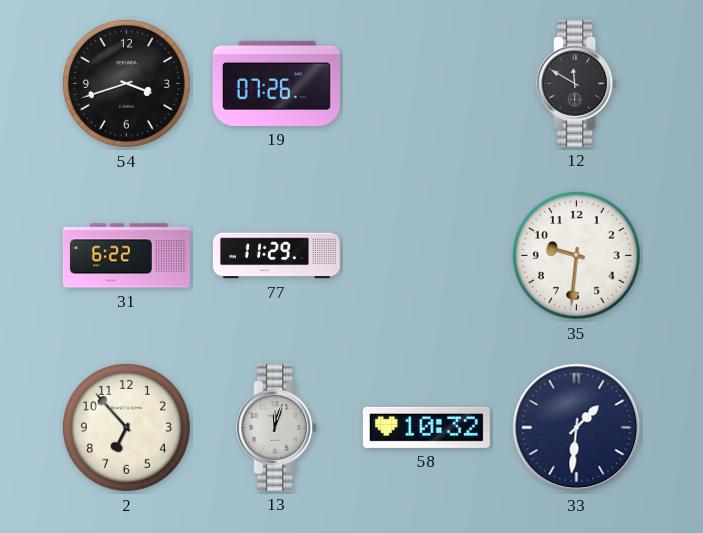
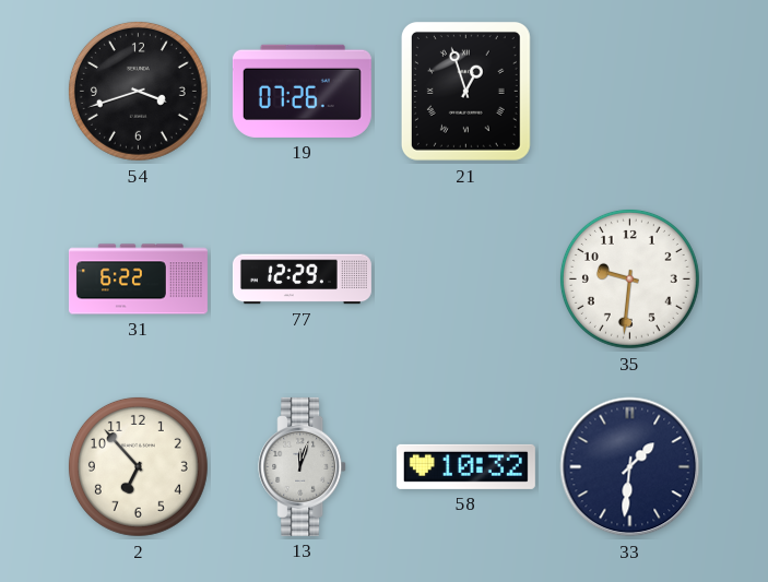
21: none -> 12:57 (465, 91)
12: 11:50 -> none (577, 83)
77: 11:29 -> 12:29 (302, 280)
